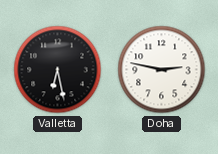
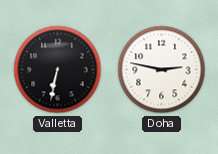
Valletta: 6:28 -> 6:32 (58, 70)
